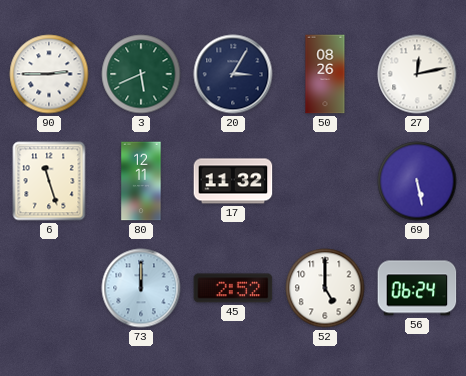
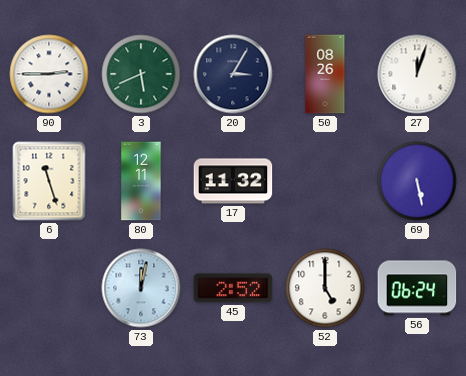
27: 12:13 -> 12:03 (417, 74)
73: 12:00 -> 12:02 (141, 288)
